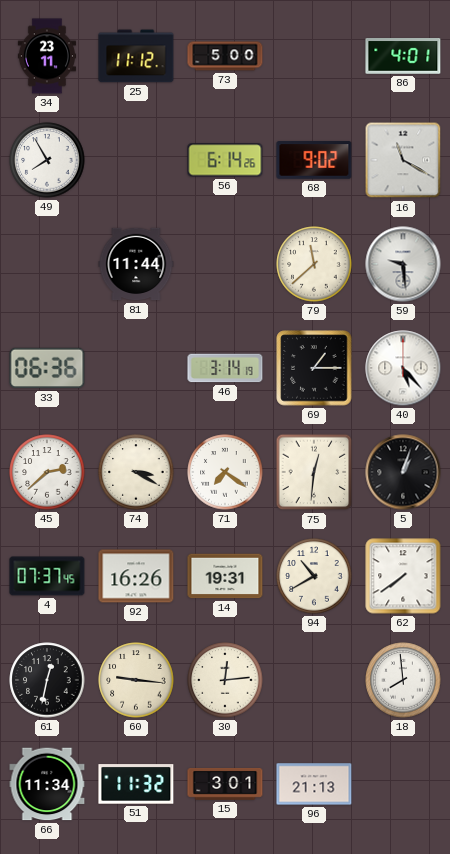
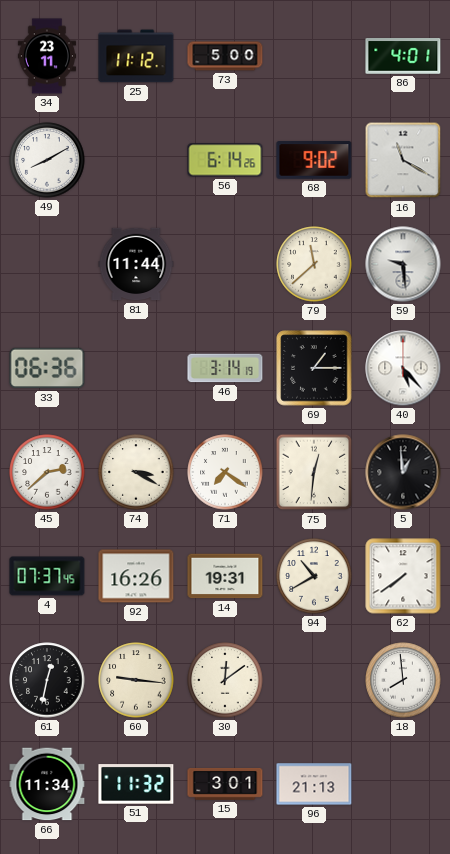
49: 7:55 -> 8:10 (47, 160)
5: 1:03 -> 12:59 (403, 472)
30: 12:14 -> 12:09 (225, 680)
